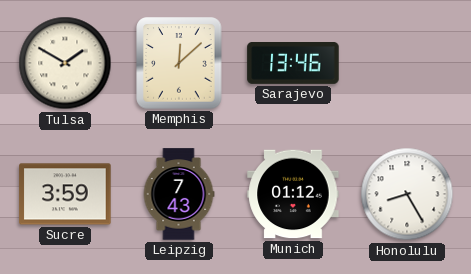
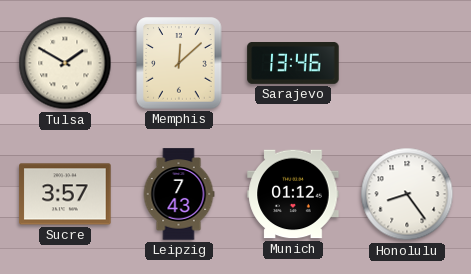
Sucre: 3:59 -> 3:57 (65, 194)
Honolulu: 8:25 -> 8:24 (407, 194)
